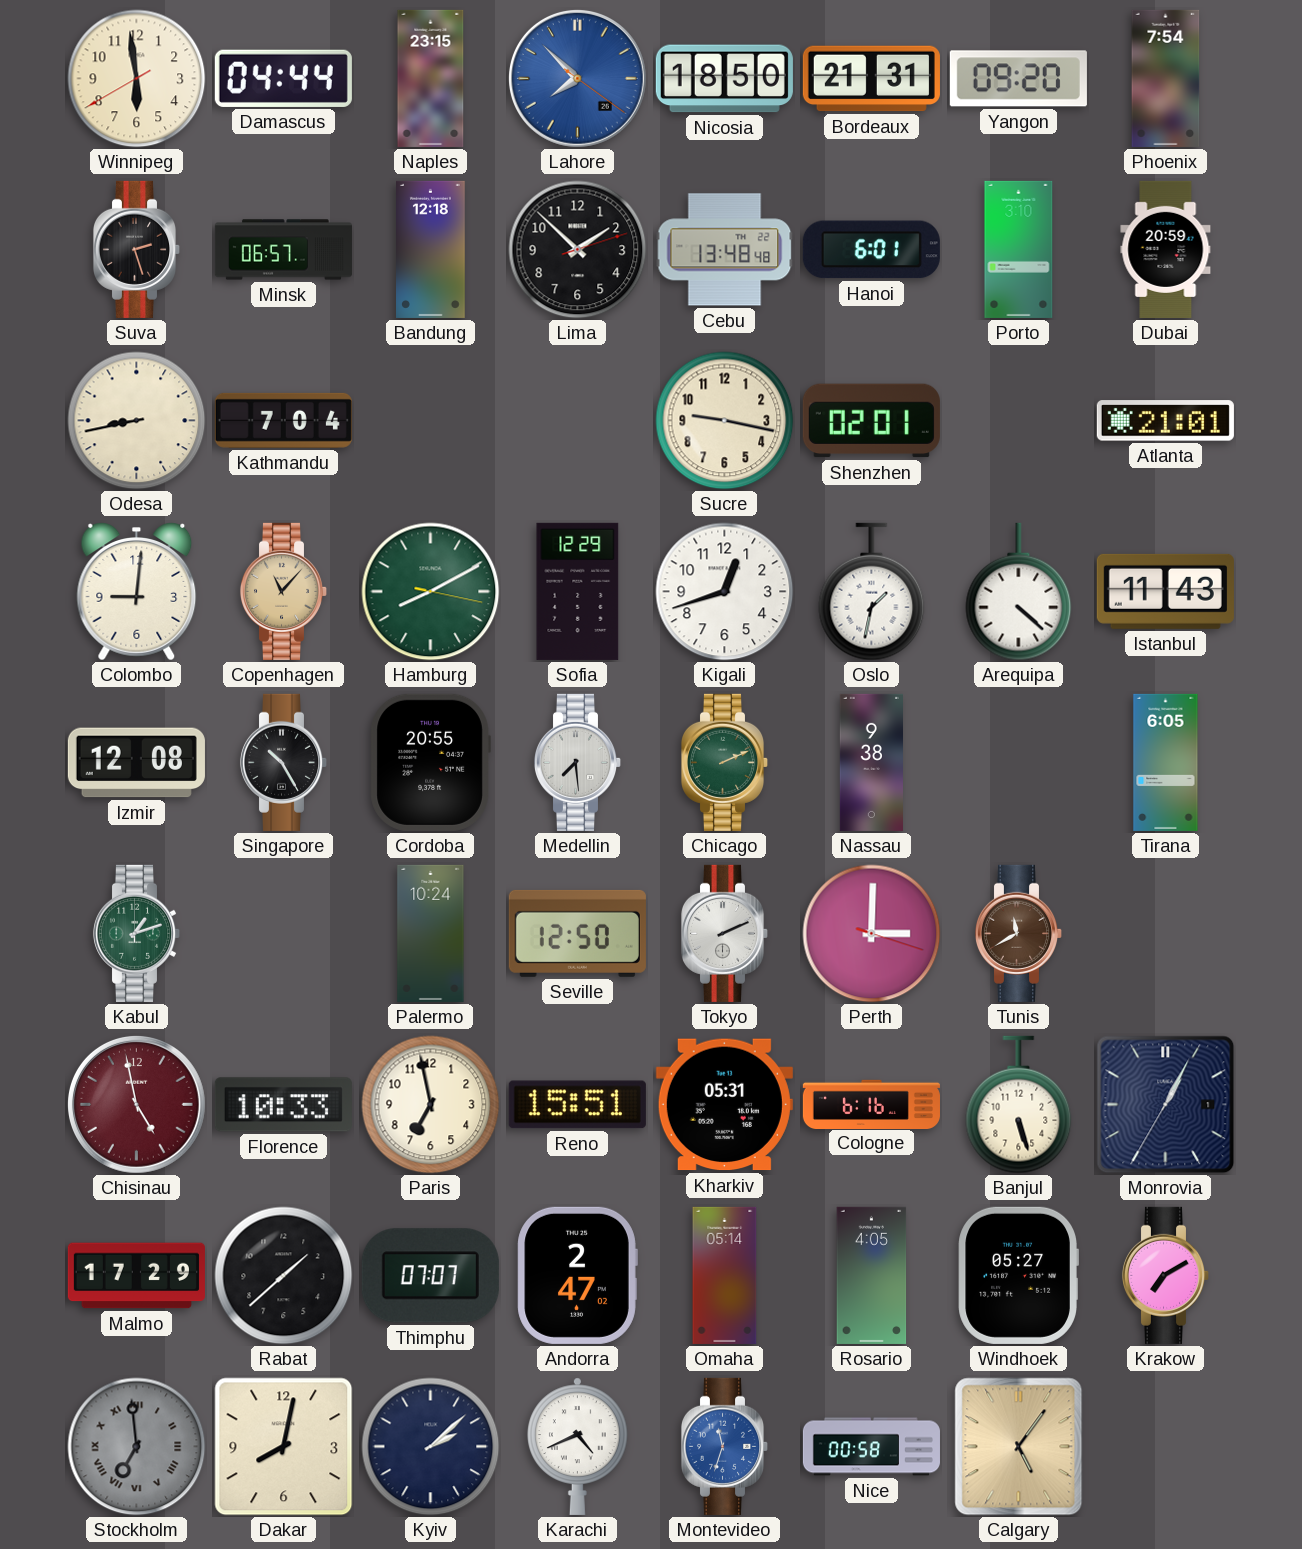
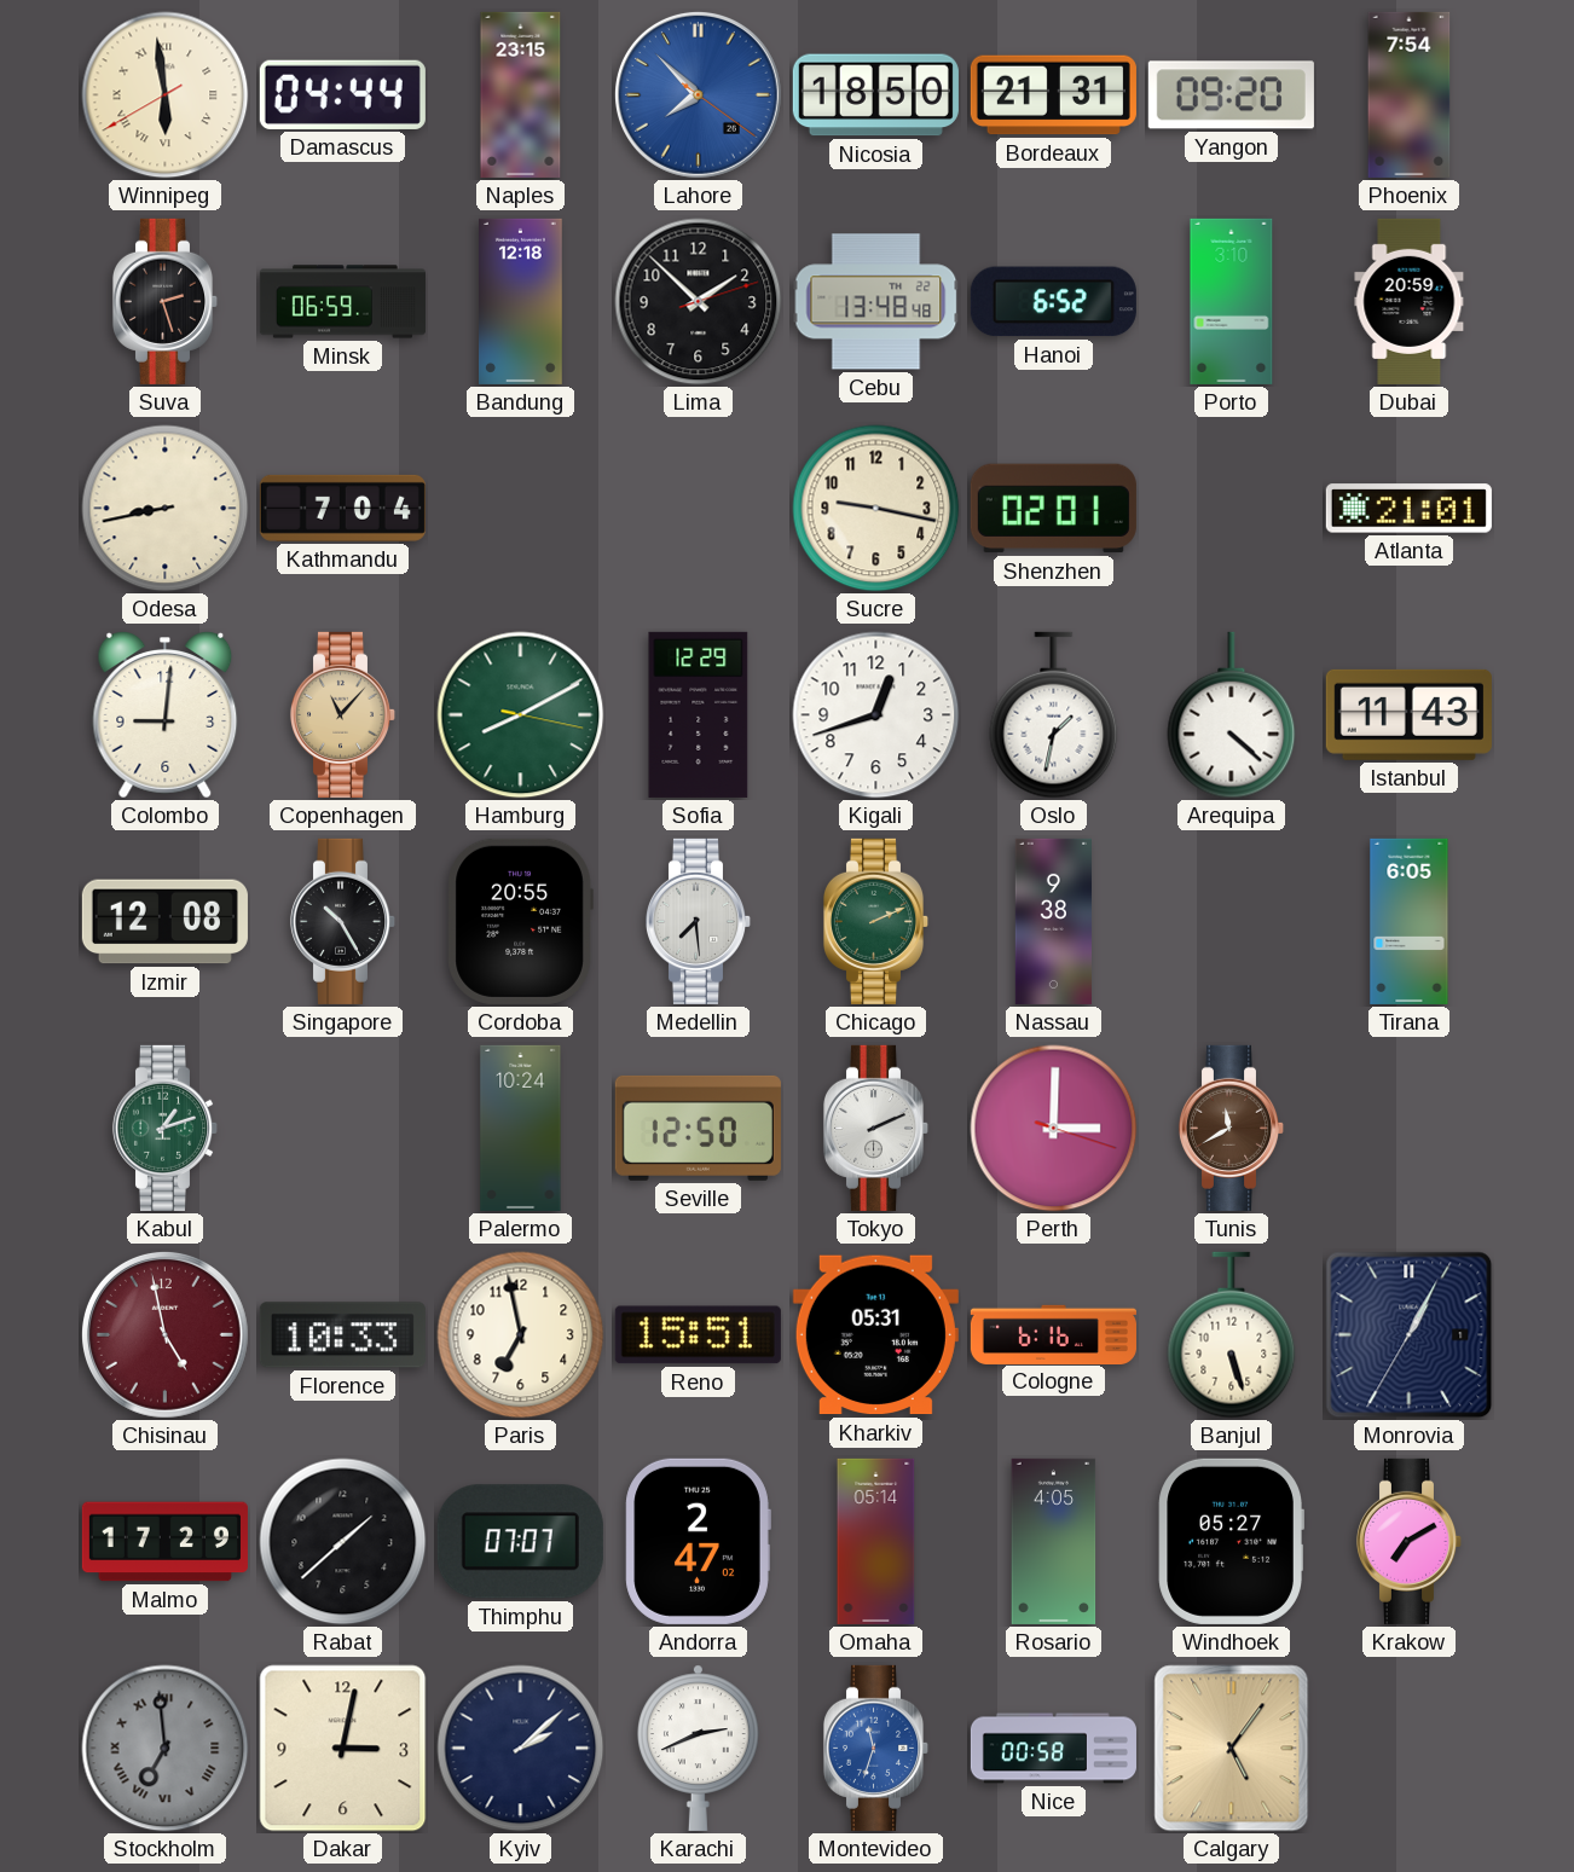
Winnipeg numerals: Arabic -> Roman (166, 95)
Minsk: 06:57 -> 06:59 (342, 302)
Hanoi: 6:01 -> 6:52 (1053, 302)
Dakar: 8:02 -> 3:02 (343, 1749)
Karachi: 4:41 -> 2:41 (698, 1748)
